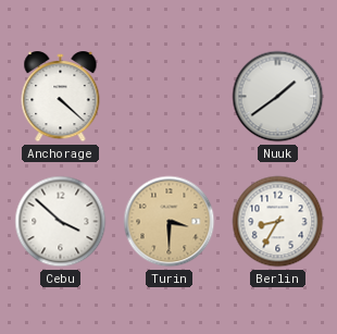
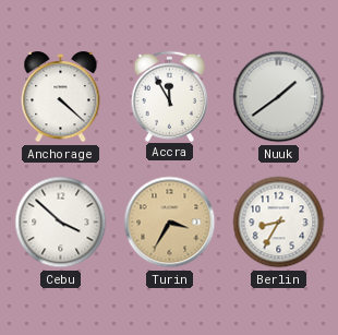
Accra: none -> 11:55 (170, 96)
Turin: 3:30 -> 3:35 (170, 223)
